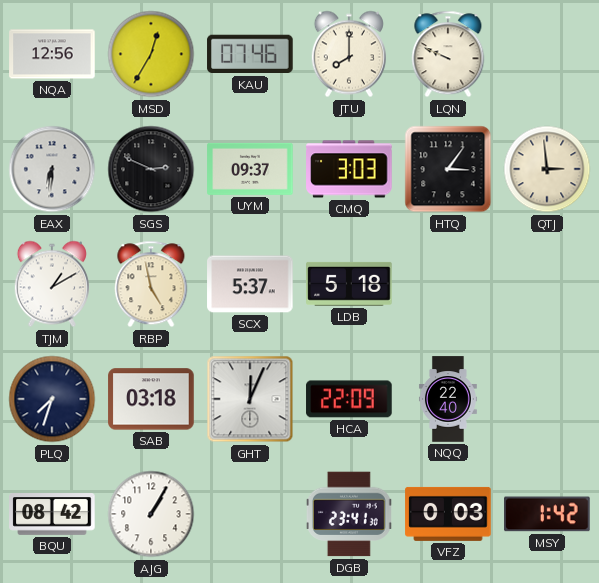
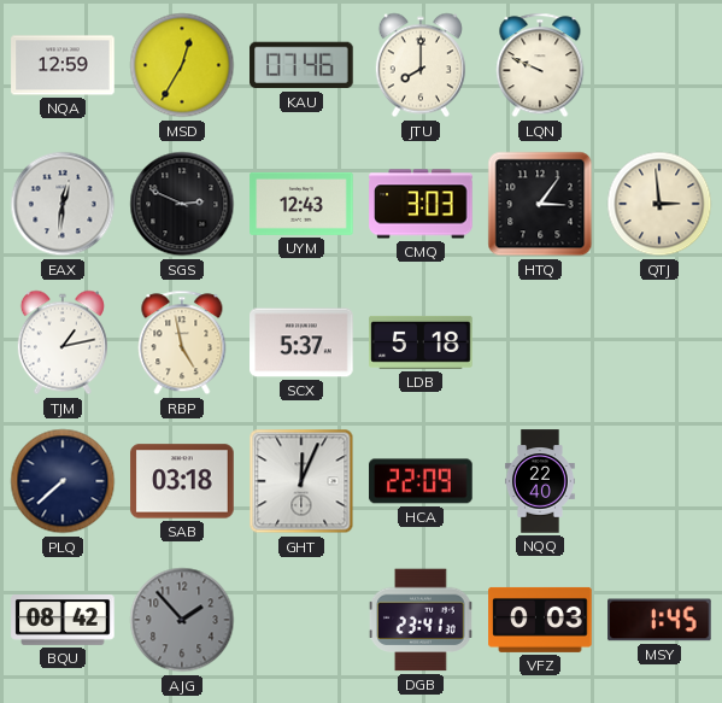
NQA: 12:56 -> 12:59 (63, 65)
EAX: 6:31 -> 12:31 (63, 204)
UYM: 09:37 -> 12:43 (301, 204)
TJM: 1:10 -> 1:13 (63, 342)
PLQ: 7:33 -> 7:38 (63, 481)
AJG: 1:05 -> 1:53 (182, 620)
AJG dial: white -> grey (182, 620)
MSY: 1:42 -> 1:45 (659, 620)
